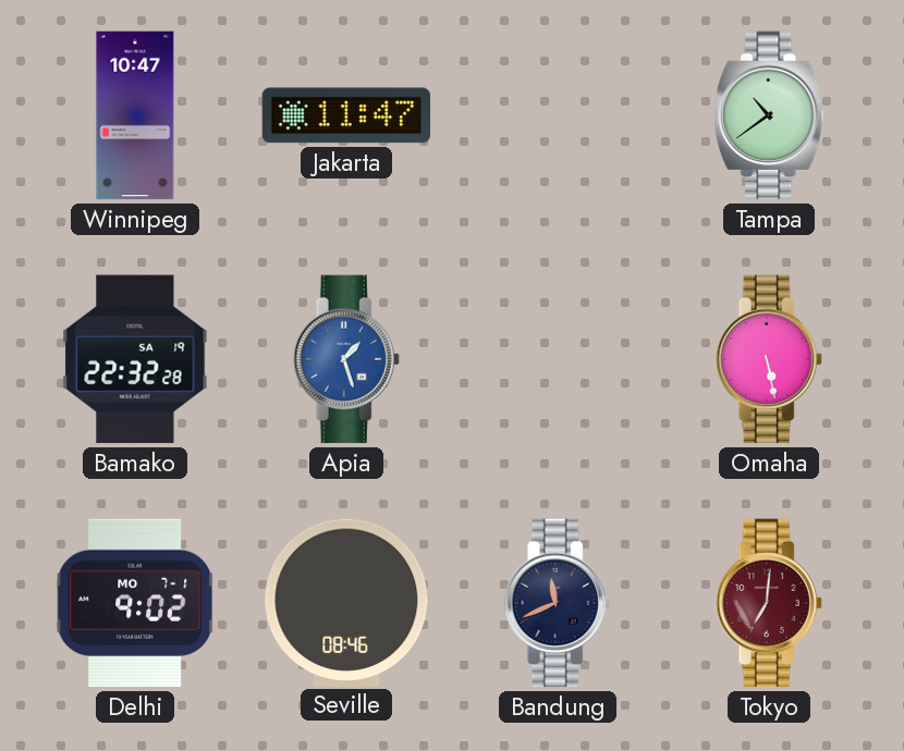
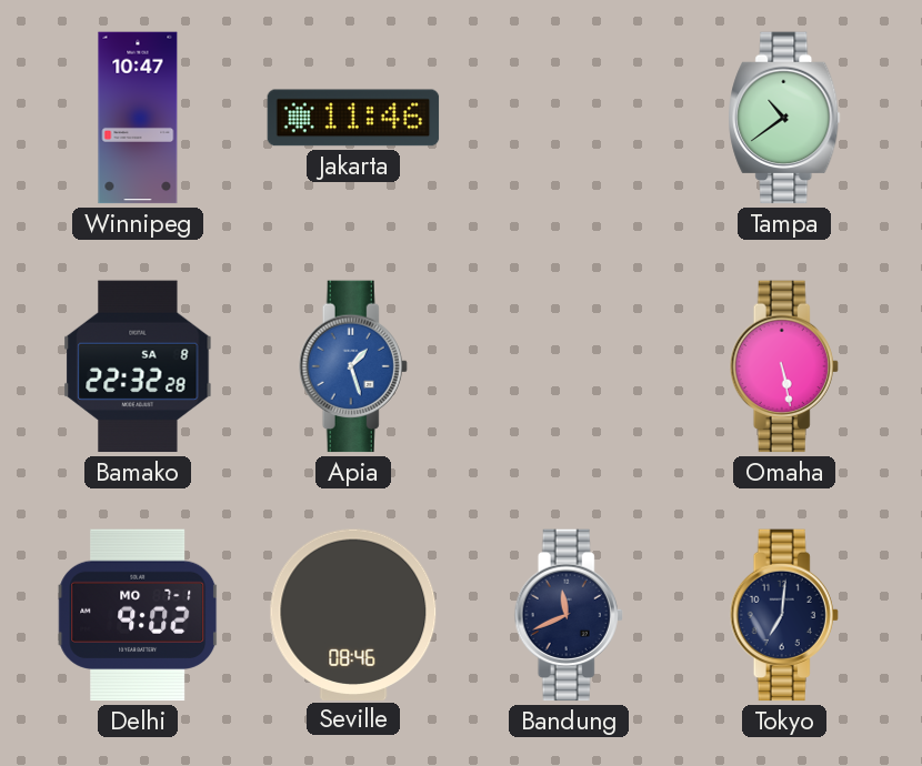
Jakarta: 11:47 -> 11:46 (353, 118)
Bamako date: SA 19 -> SA 8 (138, 366)
Tokyo dial: burgundy -> navy (784, 615)
